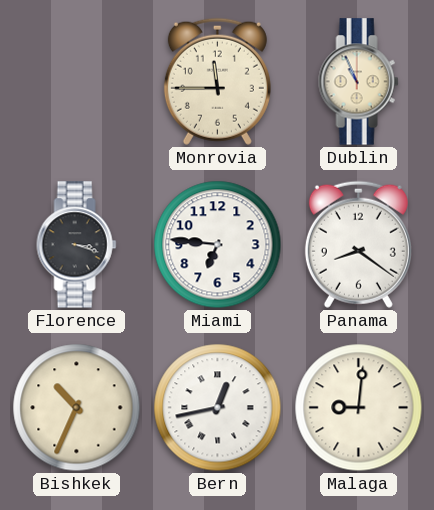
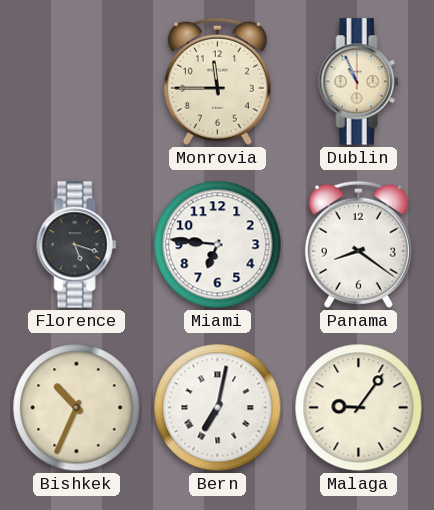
Florence: 3:18 -> 5:18 (77, 245)
Bern: 12:43 -> 7:02 (218, 408)
Malaga: 9:01 -> 9:06 (359, 408)
